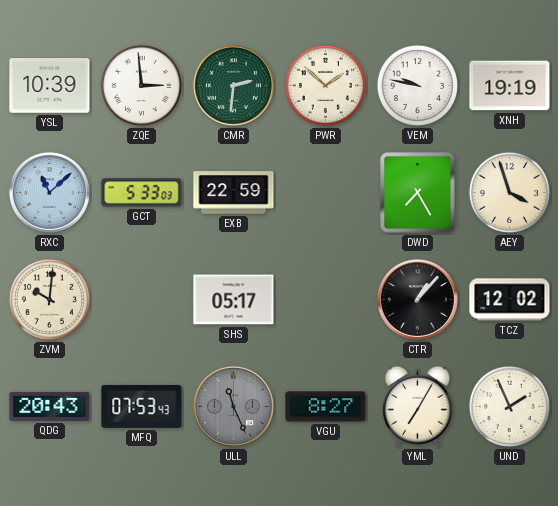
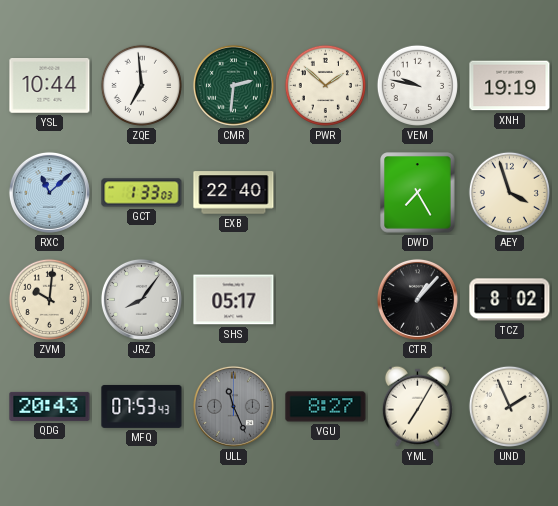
YSL: 10:39 -> 10:44 (50, 86)
ZQE: 2:59 -> 6:59 (141, 85)
GCT: 5:33 -> 1:33 (142, 193)
EXB: 22:59 -> 22:40 (234, 193)
JRZ: none -> 8:06 (141, 299)
TCZ: 12:02 -> 8:02 (510, 300)
